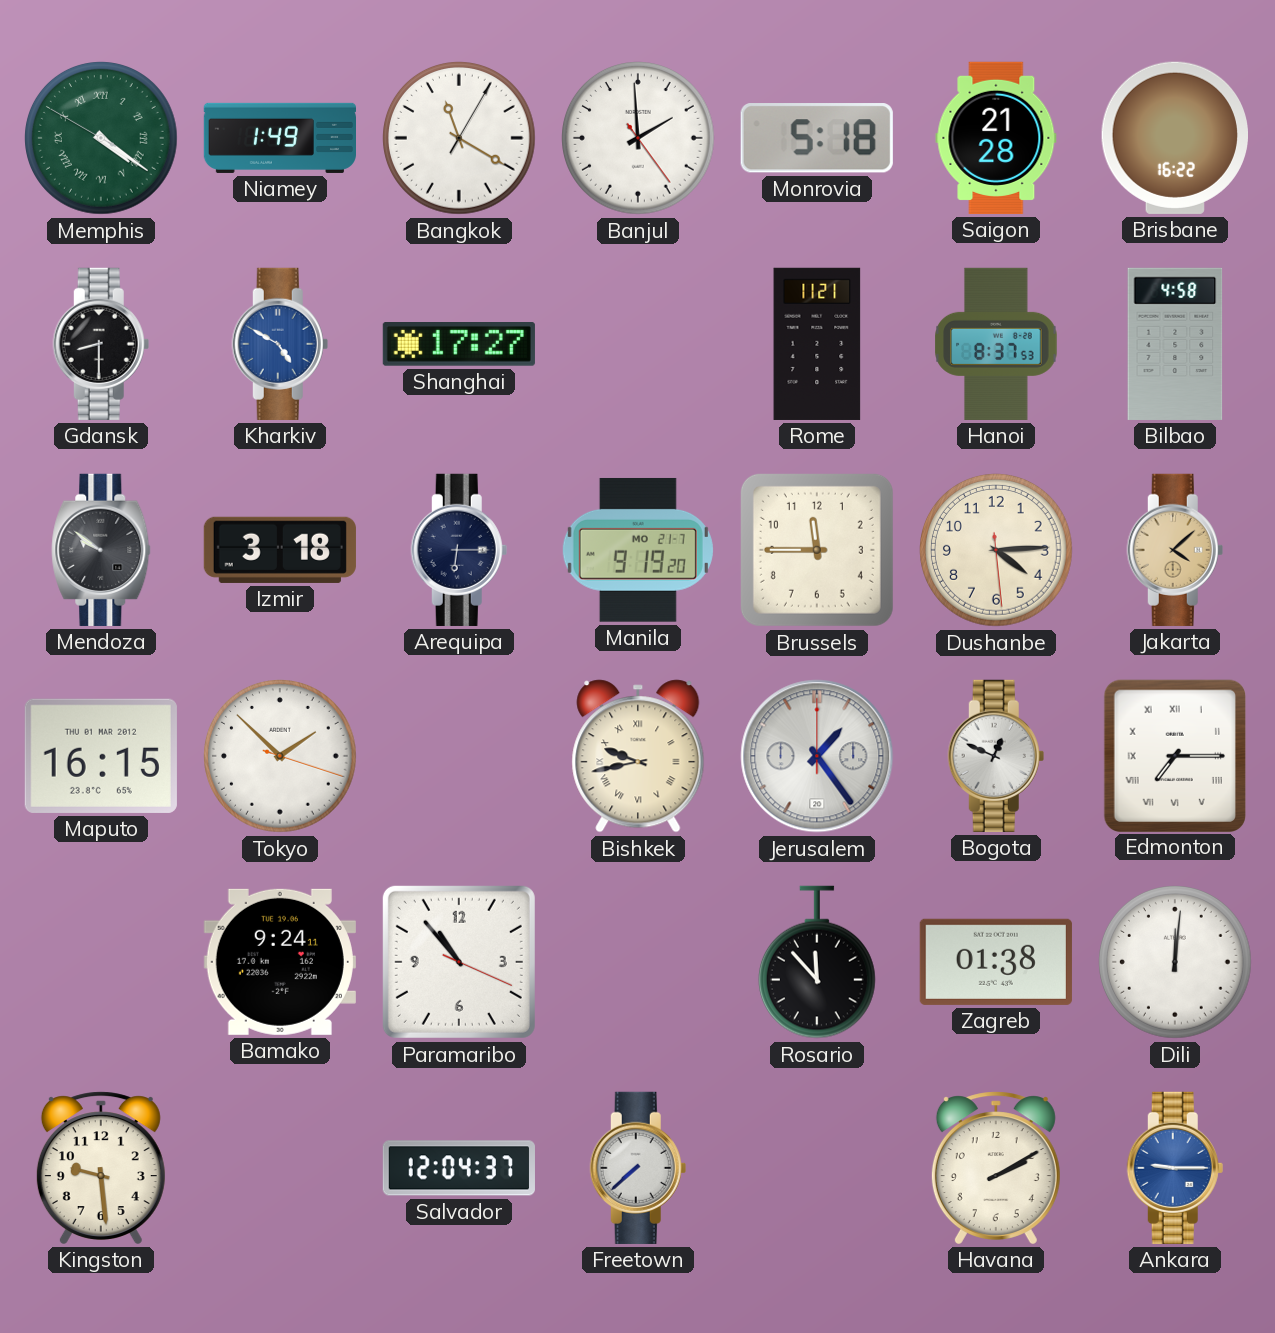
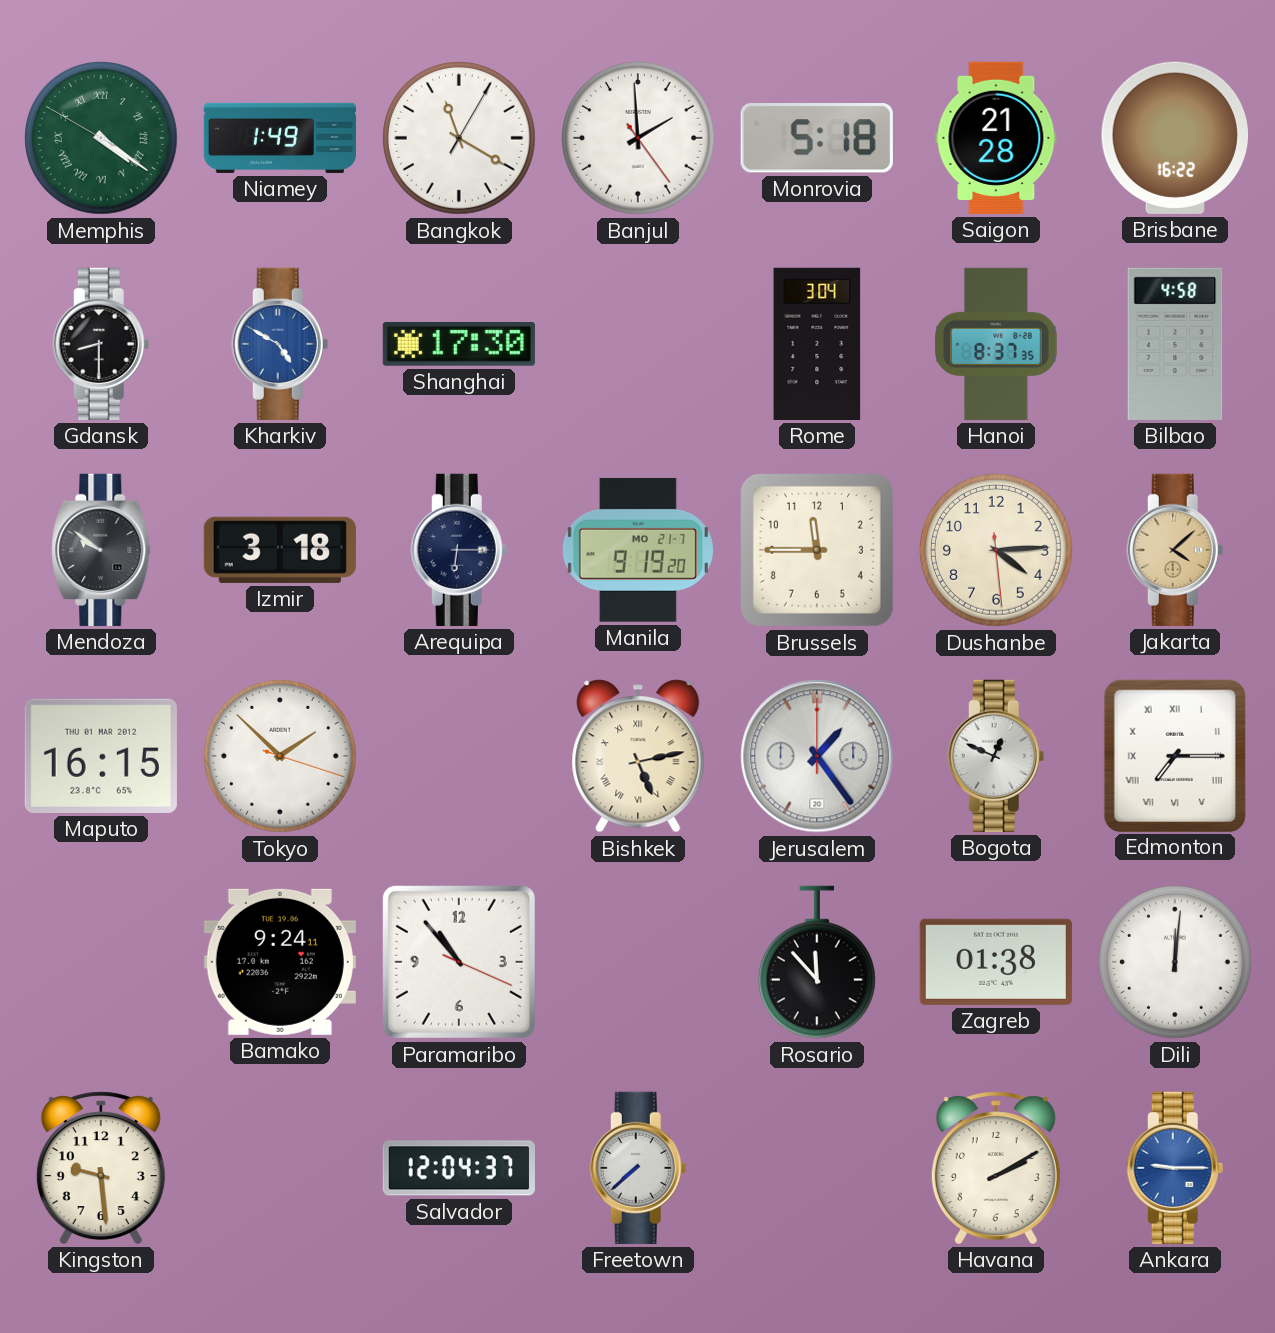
Shanghai: 17:27 -> 17:30 (459, 345)
Rome: 11:21 -> 3:04 (817, 344)
Hanoi: 8:37:53 -> 8:37:35 (996, 344)
Bishkek: 9:43 -> 5:13 (638, 756)
